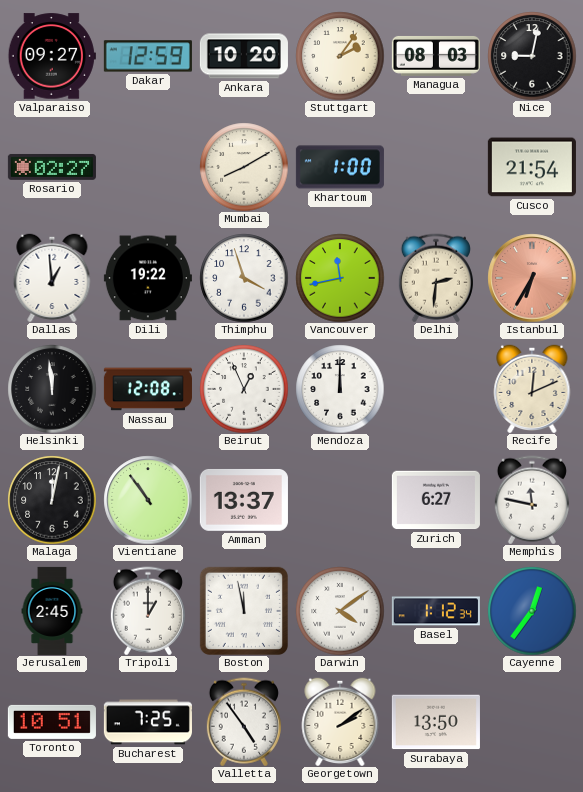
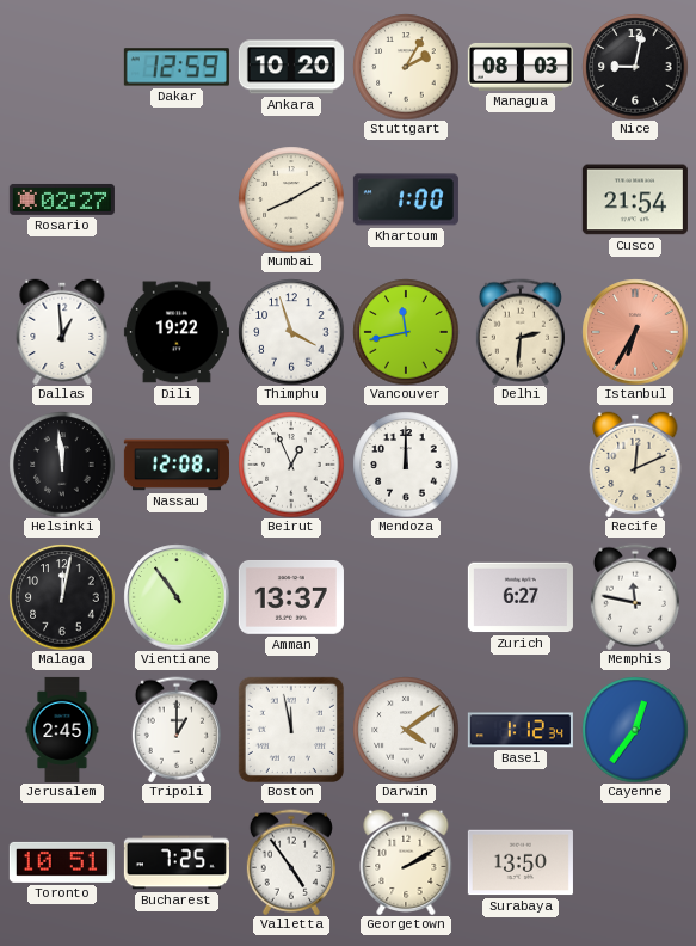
Valparaiso: 09:27 -> none (52, 56)
Stuttgart: 2:06 -> 2:05 (406, 67)
Georgetown: 2:09 -> 2:10 (406, 862)
